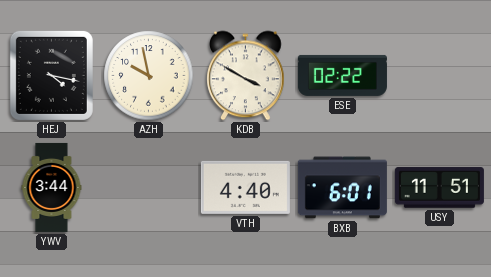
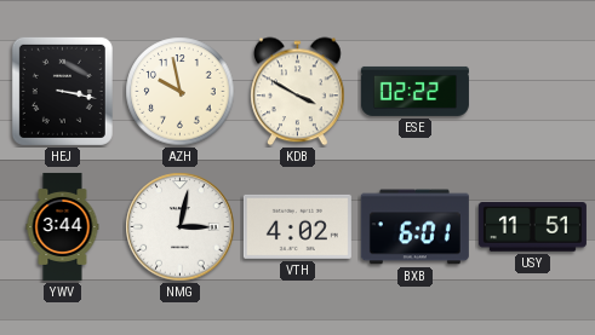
HEJ: 4:17 -> 3:17 (62, 91)
NMG: none -> 3:02 (181, 227)
VTH: 4:40 -> 4:02 (297, 226)
